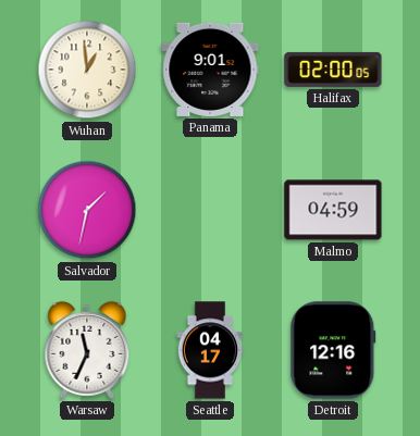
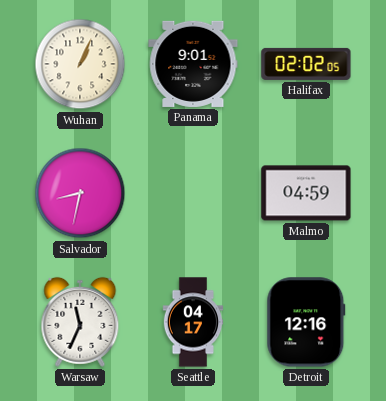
Wuhan: 12:59 -> 1:04 (80, 64)
Halifax: 02:00 -> 02:02 (306, 64)
Salvador: 1:32 -> 8:32 (80, 193)
